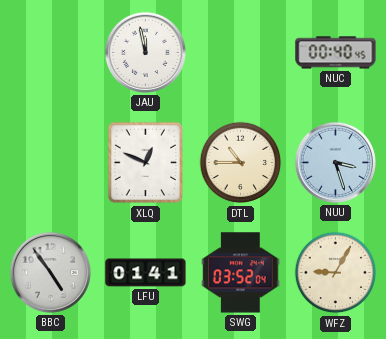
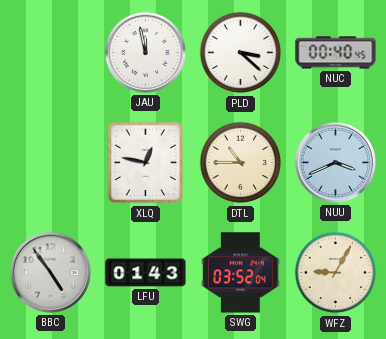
PLD: none -> 3:22 (241, 53)
XLQ: 12:49 -> 12:47 (146, 163)
NUU: 3:27 -> 3:41 (335, 162)
LFU: 01:41 -> 01:43 (146, 273)
